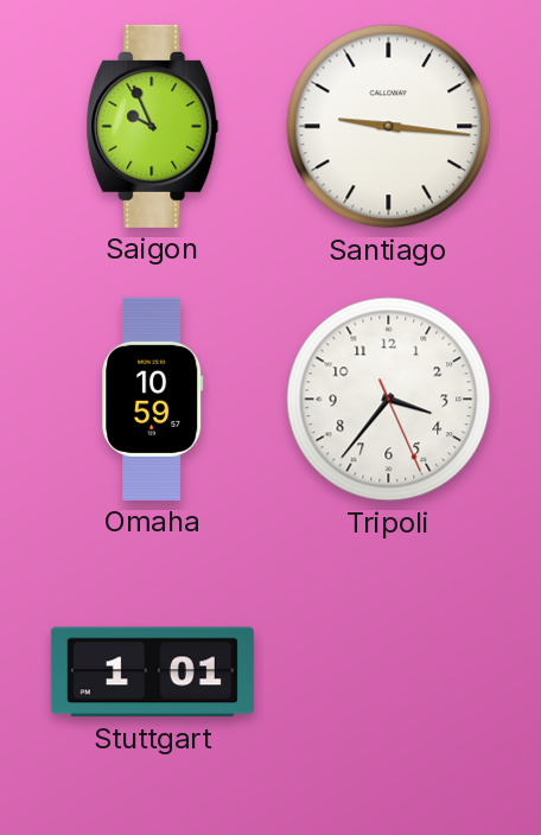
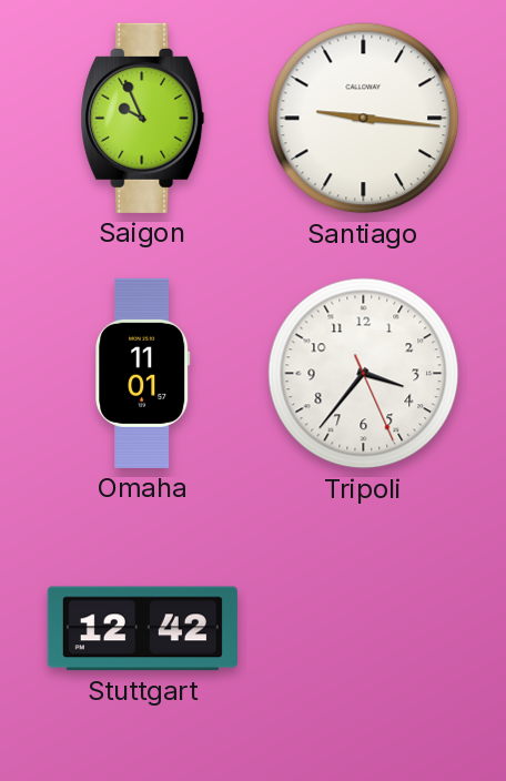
Omaha: 10:59 -> 11:01 (143, 373)
Stuttgart: 1:01 -> 12:42 (142, 629)
